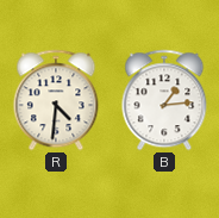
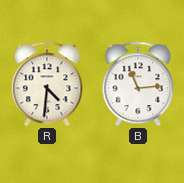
B: 1:14 -> 11:14 (138, 84)
